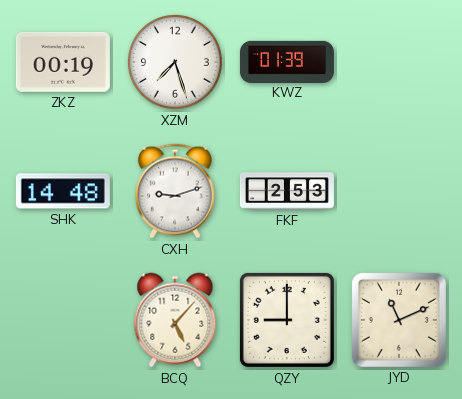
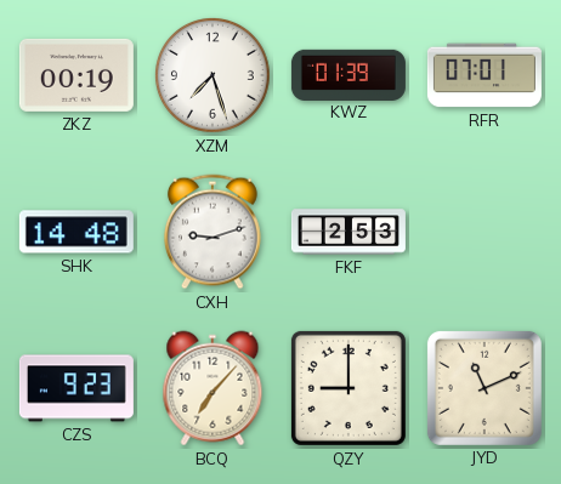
RFR: none -> 07:01 (484, 75)
CZS: none -> 9:23 (76, 388)
BCQ: 5:07 -> 7:07 (212, 388)
